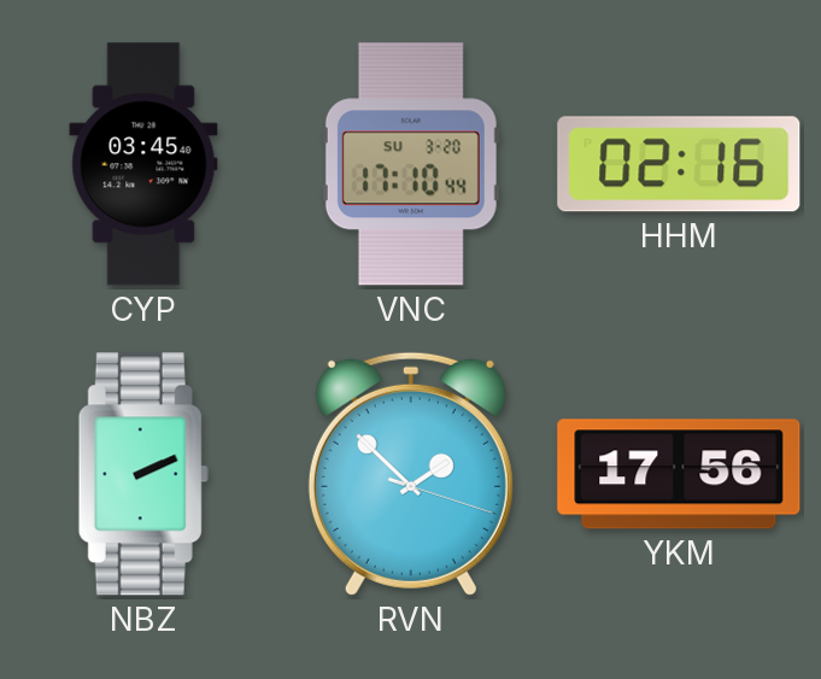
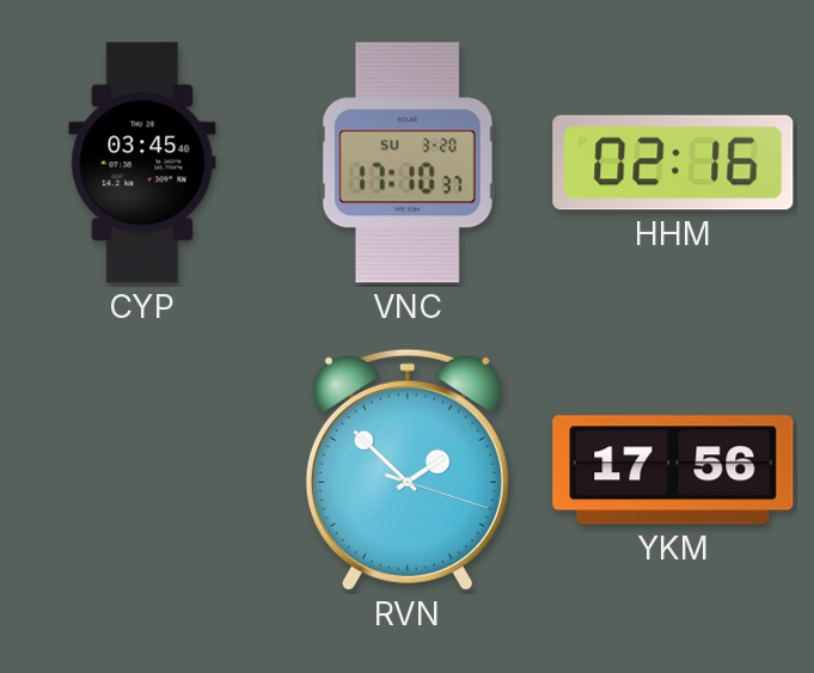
VNC: 17:10:44 -> 17:10:37 (408, 163)
NBZ: 2:11 -> none (143, 474)
